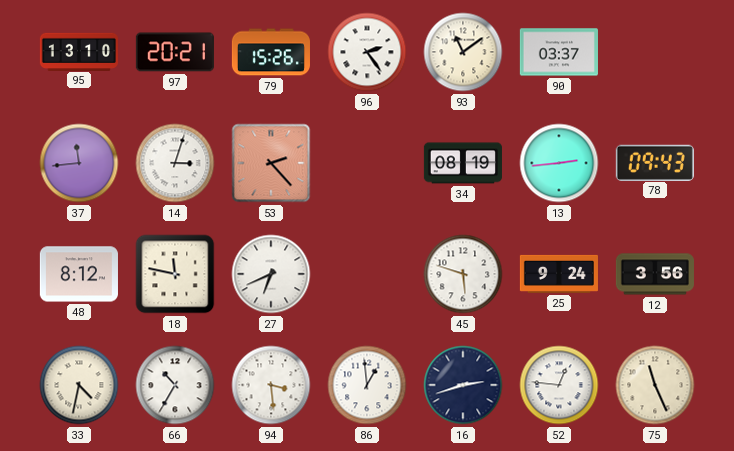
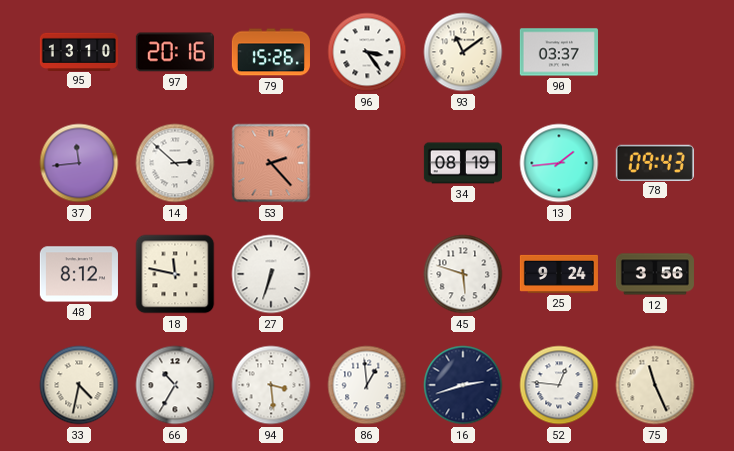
97: 20:21 -> 20:16 (175, 52)
96: 2:24 -> 3:24 (367, 52)
14: 3:03 -> 2:52 (175, 163)
13: 2:44 -> 1:44 (559, 163)
27: 6:41 -> 6:33 (271, 274)
